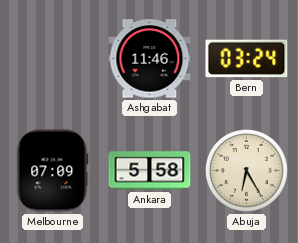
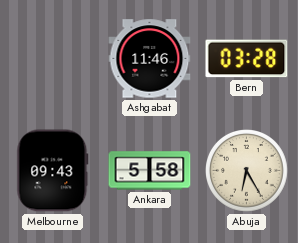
Bern: 03:24 -> 03:28 (247, 59)
Melbourne: 07:09 -> 09:43 (53, 171)
